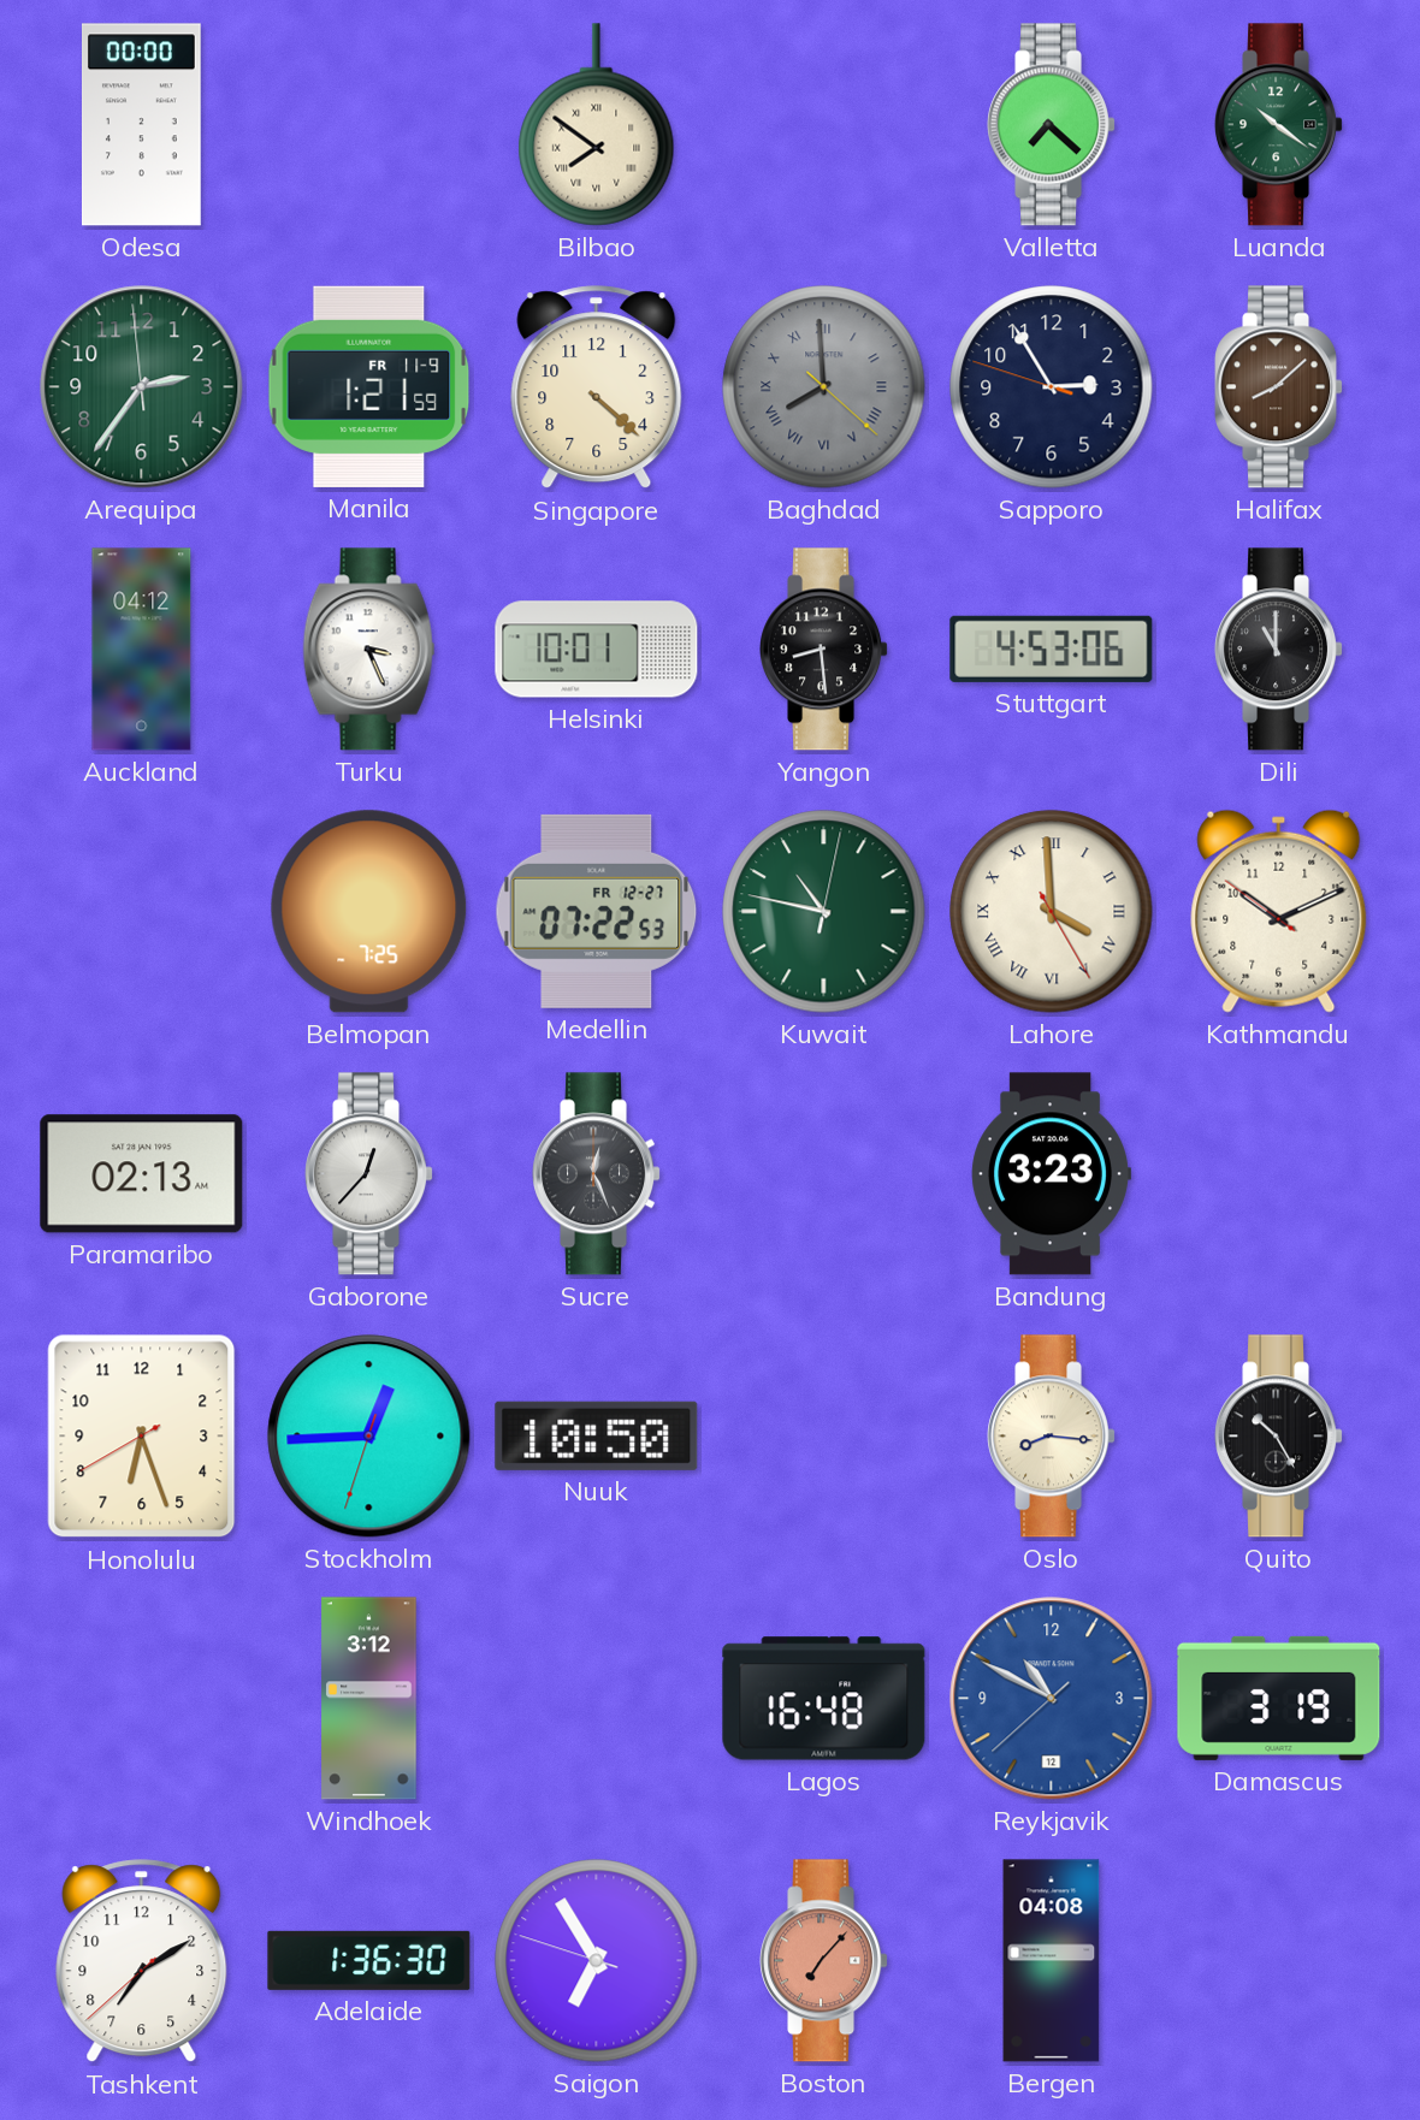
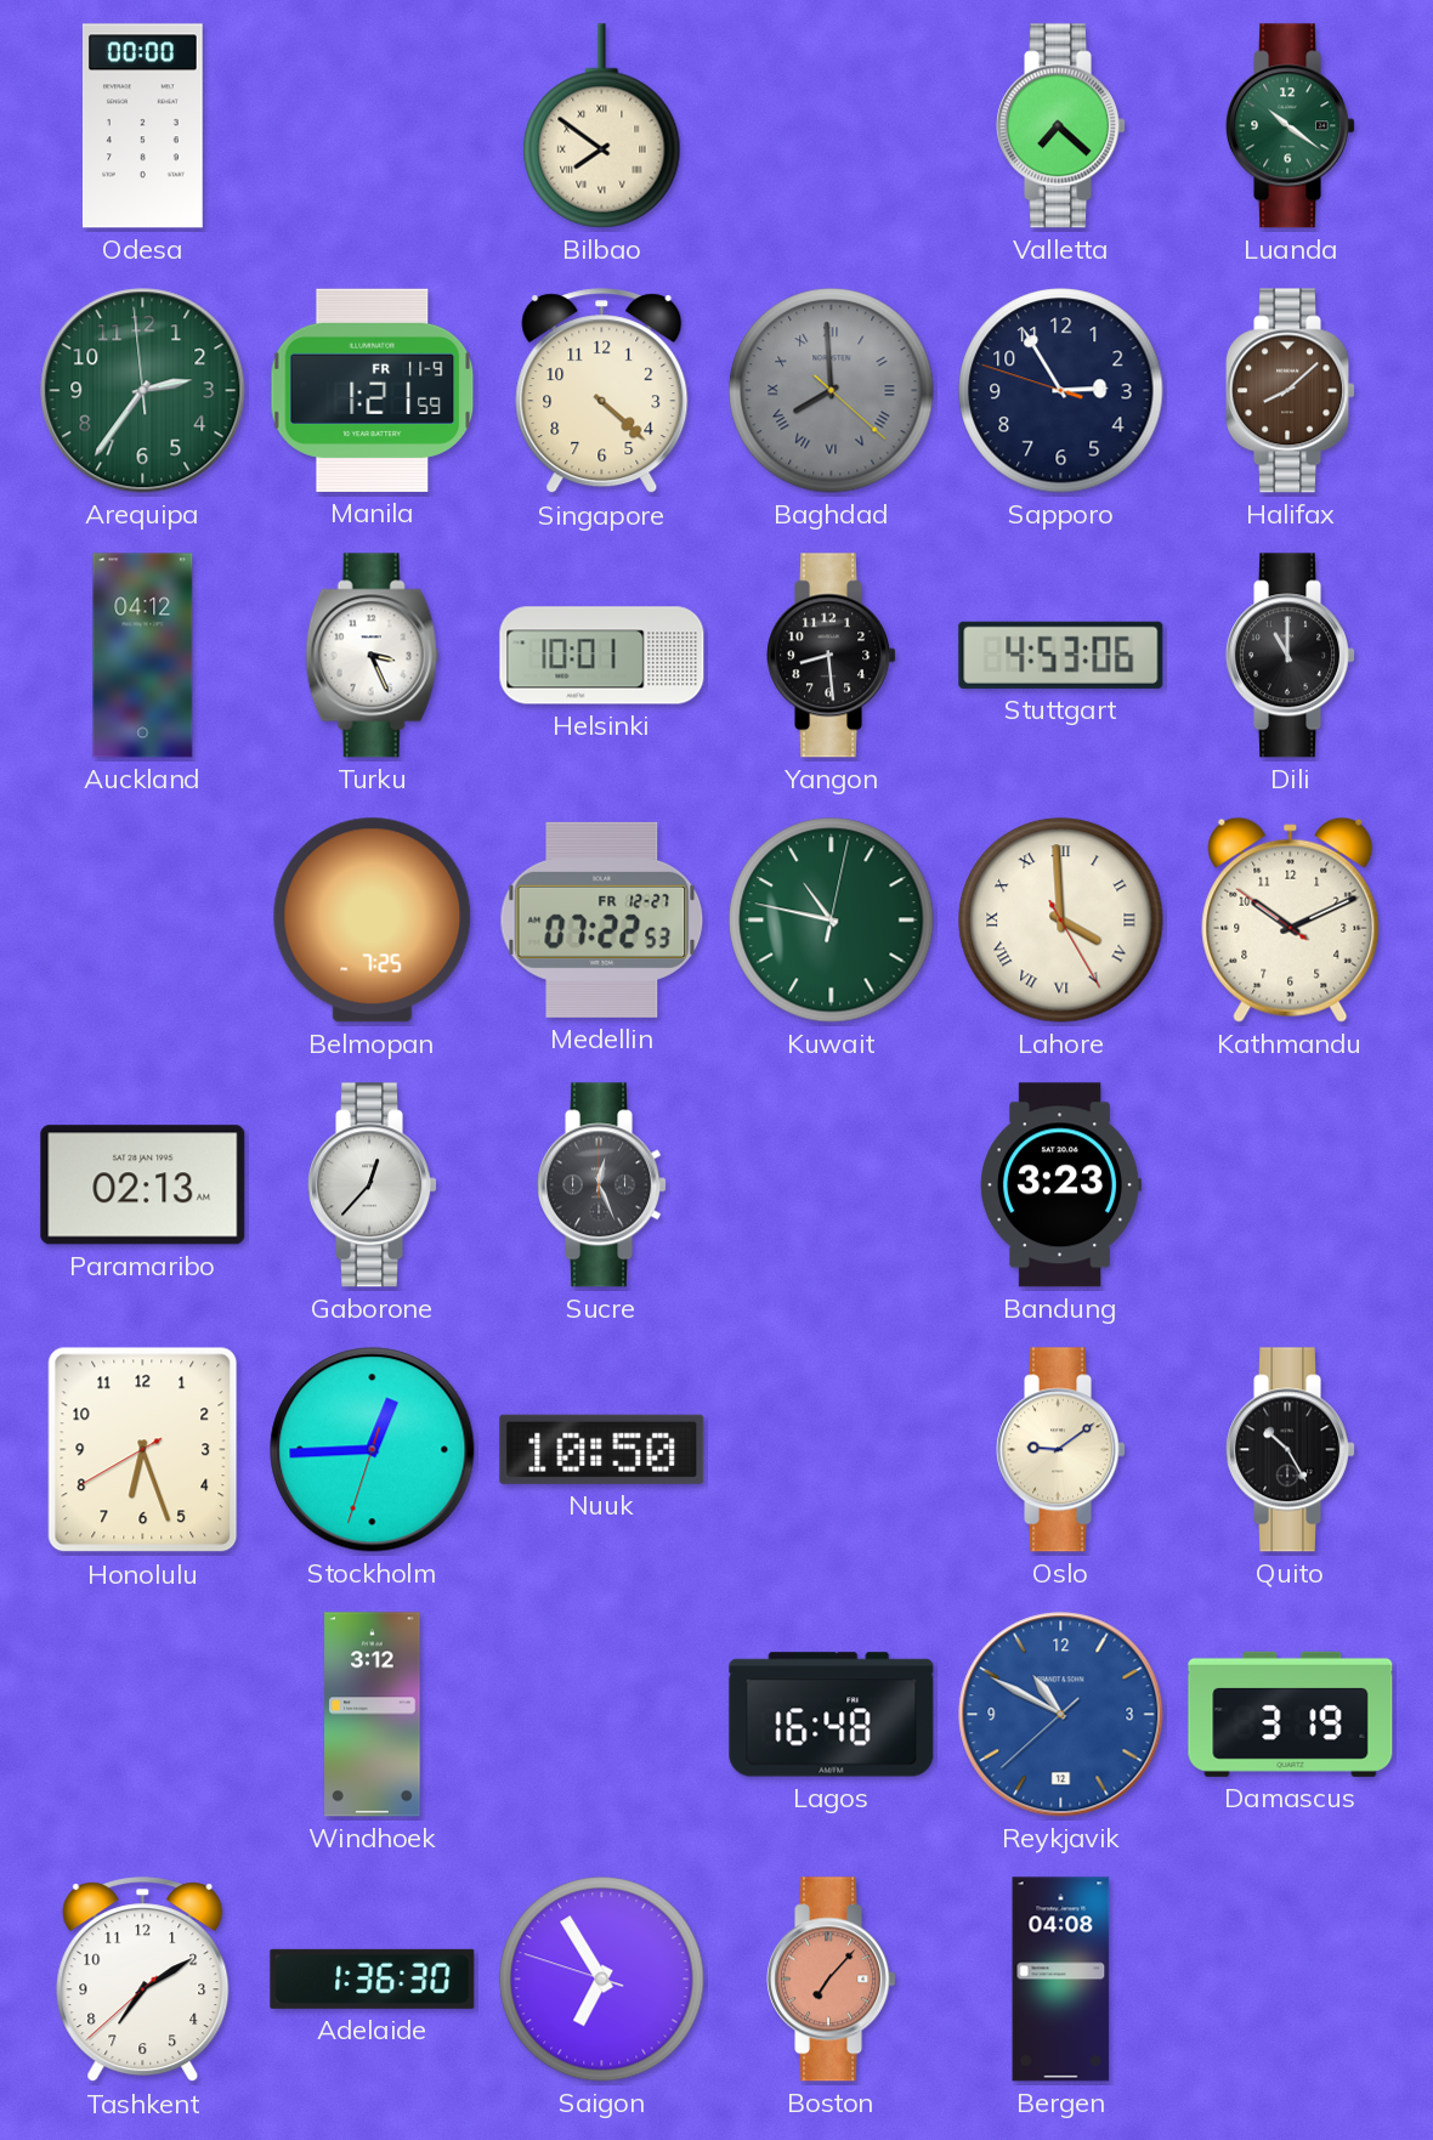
Oslo: 8:16 -> 9:09 (1061, 1450)
